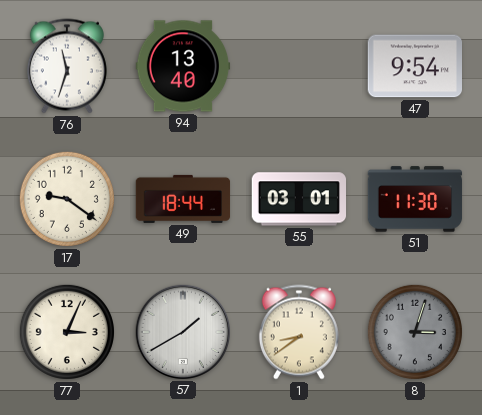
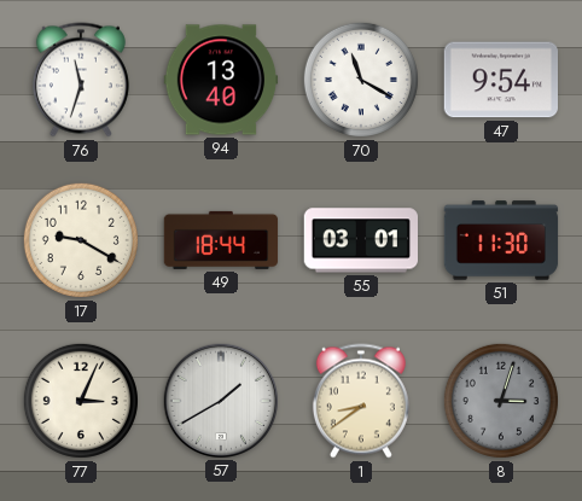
70: none -> 11:20 (361, 80)
17: 9:21 -> 9:20 (81, 240)
